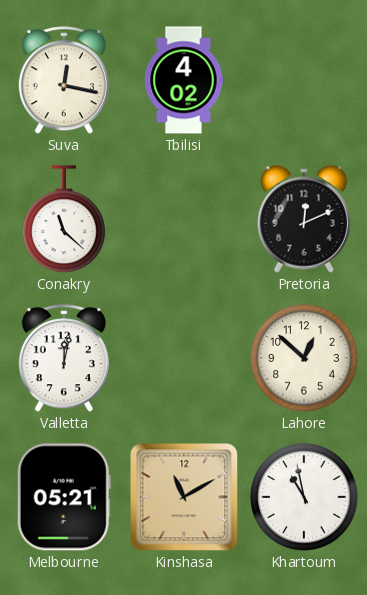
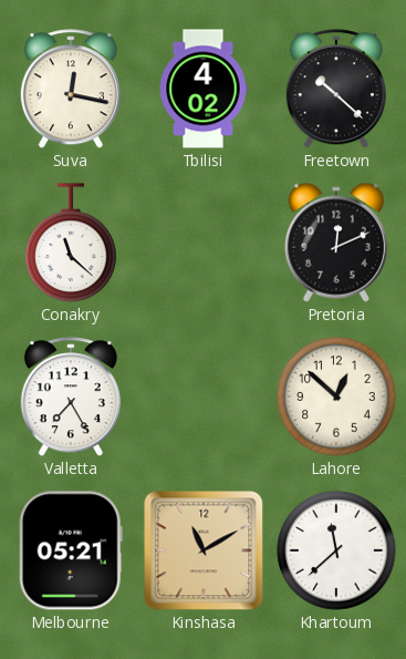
Freetown: none -> 10:22 (336, 90)
Valletta: 12:02 -> 7:25 (71, 398)
Khartoum: 10:58 -> 11:38 (336, 550)
